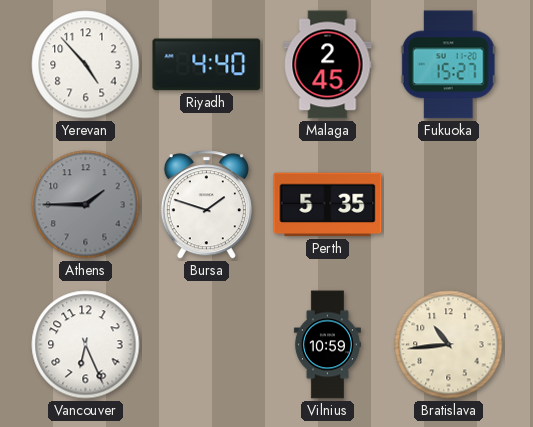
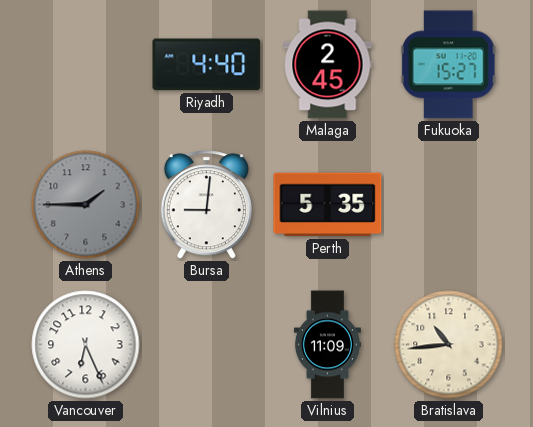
Yerevan: 4:53 -> none (86, 65)
Bursa: 1:48 -> 9:01 (206, 205)
Vilnius: 10:59 -> 11:09 (327, 345)
